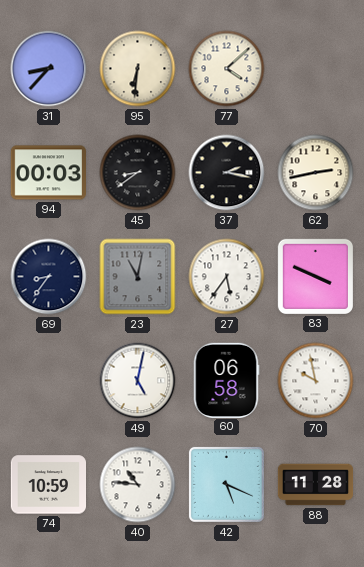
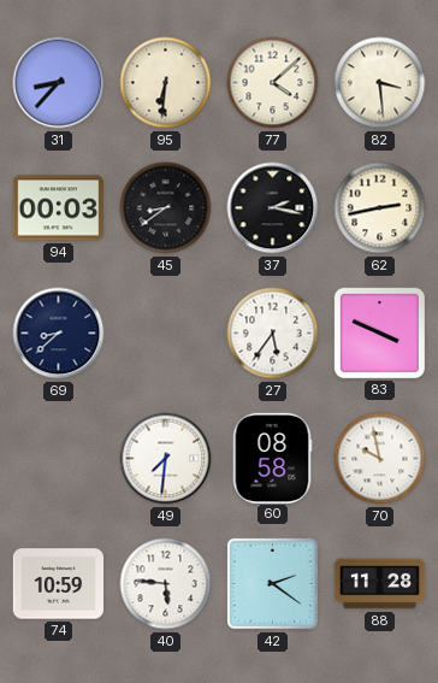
82: none -> 3:29 (380, 83)
69: 8:36 -> 8:38 (59, 334)
23: 11:02 -> none (138, 277)
49: 5:02 -> 7:31 (166, 459)
60: 06:58 -> 08:58 (272, 458)
40: 10:46 -> 5:46 (166, 584)
42: 5:19 -> 2:21 (272, 583)
